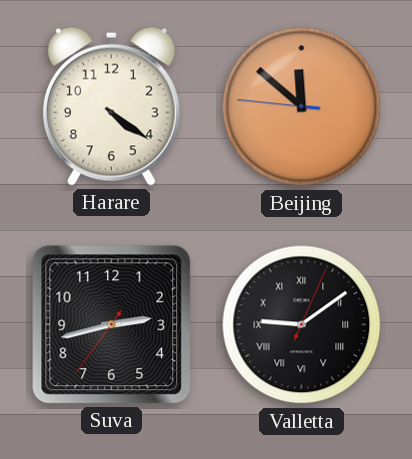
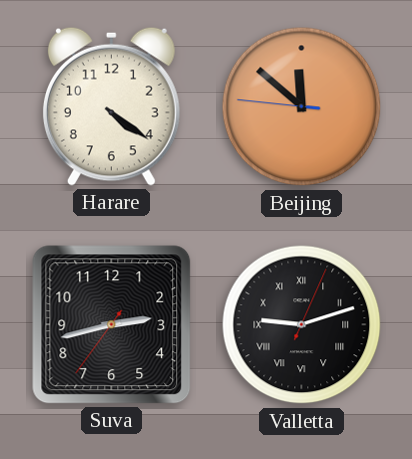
Valletta: 9:09 -> 9:12 (302, 325)
